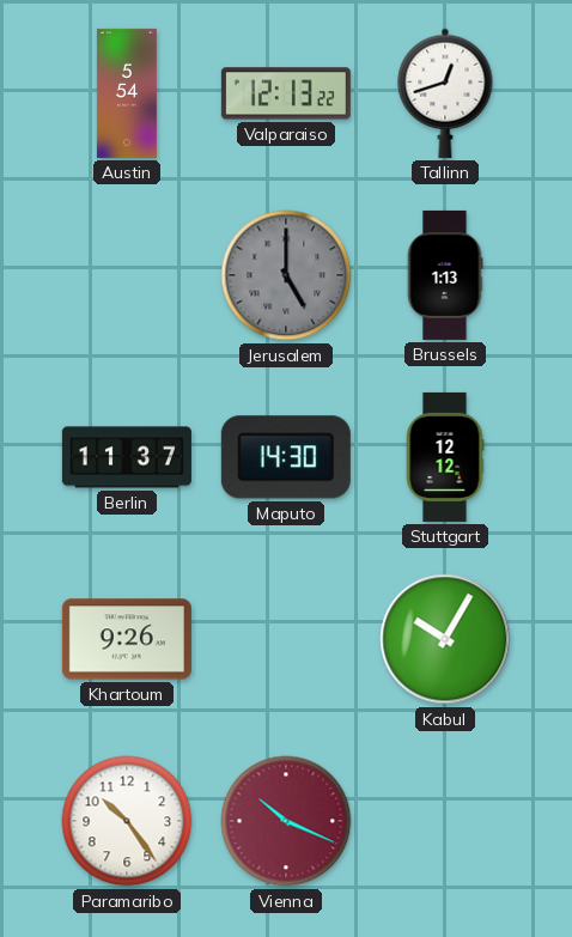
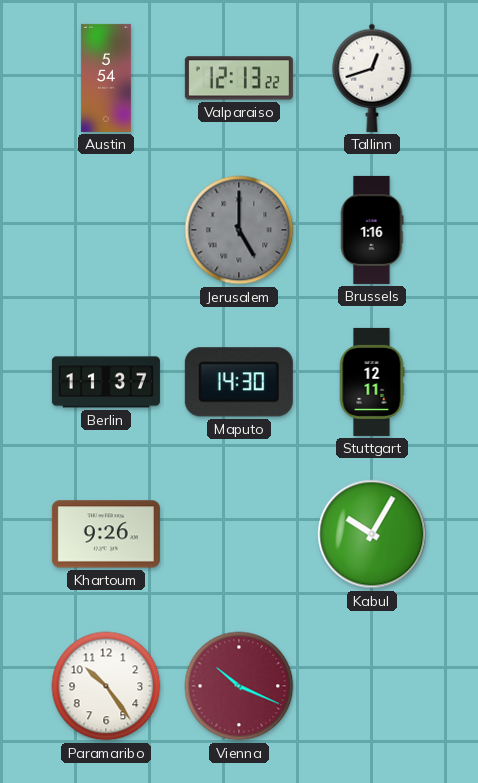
Brussels: 1:13 -> 1:16 (372, 230)
Stuttgart: 12:12 -> 12:11 (372, 382)
